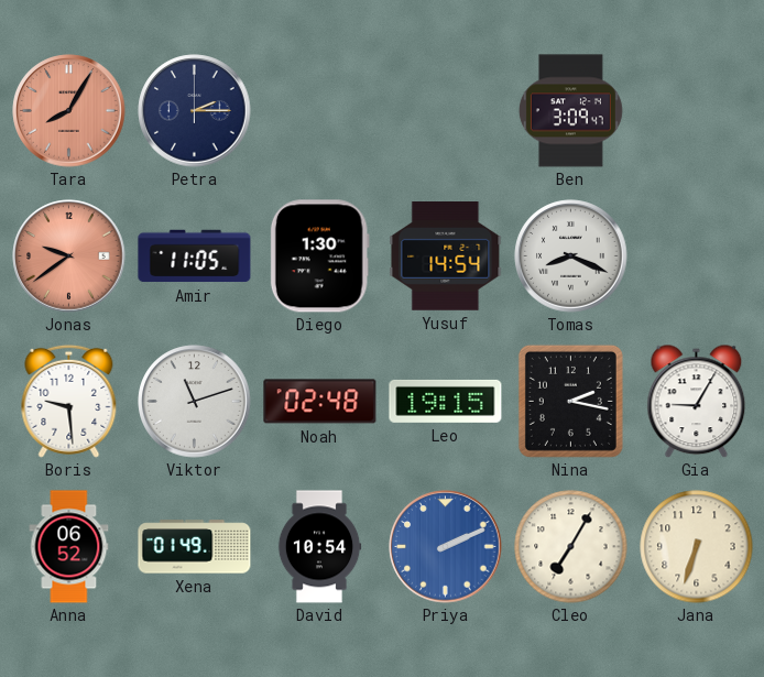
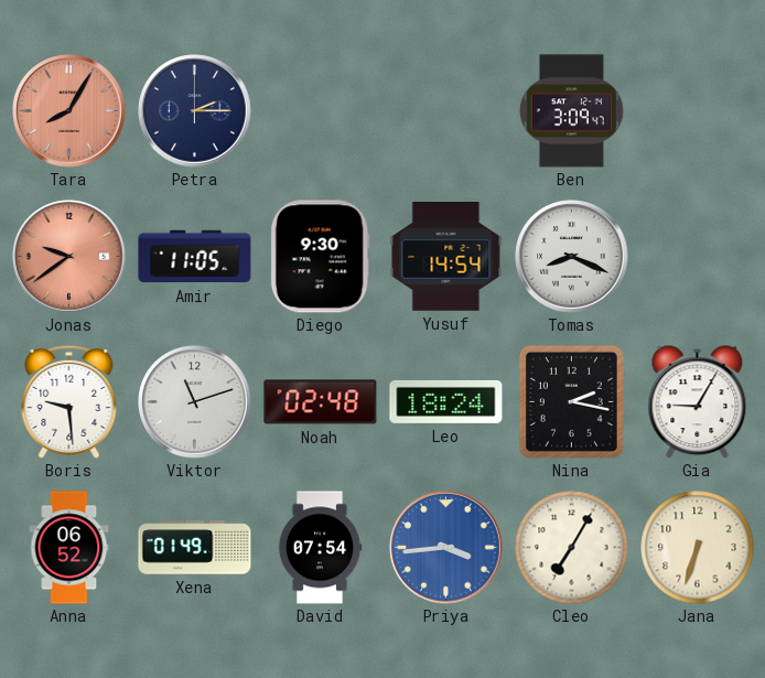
Diego: 1:30 -> 9:30 (320, 257)
Leo: 19:15 -> 18:24 (446, 401)
David: 10:54 -> 07:54 (320, 548)
Priya: 2:11 -> 3:44 (446, 548)
